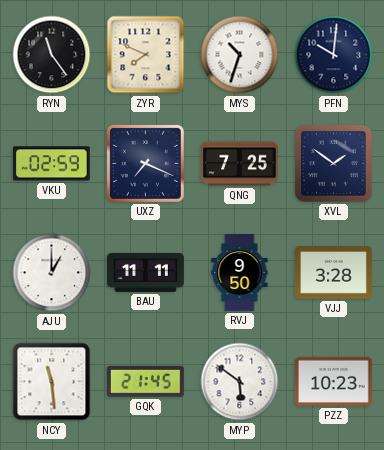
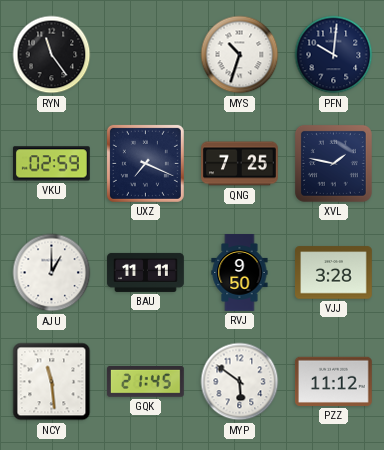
ZYR: 7:49 -> none (146, 55)
XVL: 1:51 -> 1:47 (333, 163)
PZZ: 10:23 -> 11:12 (334, 381)
